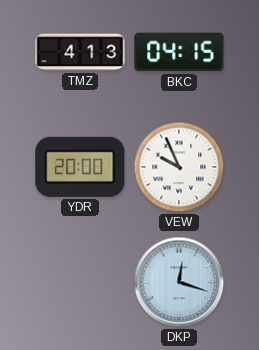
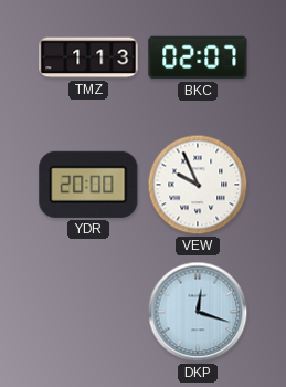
TMZ: 4:13 -> 1:13 (88, 57)
BKC: 04:15 -> 02:07 (198, 57)
